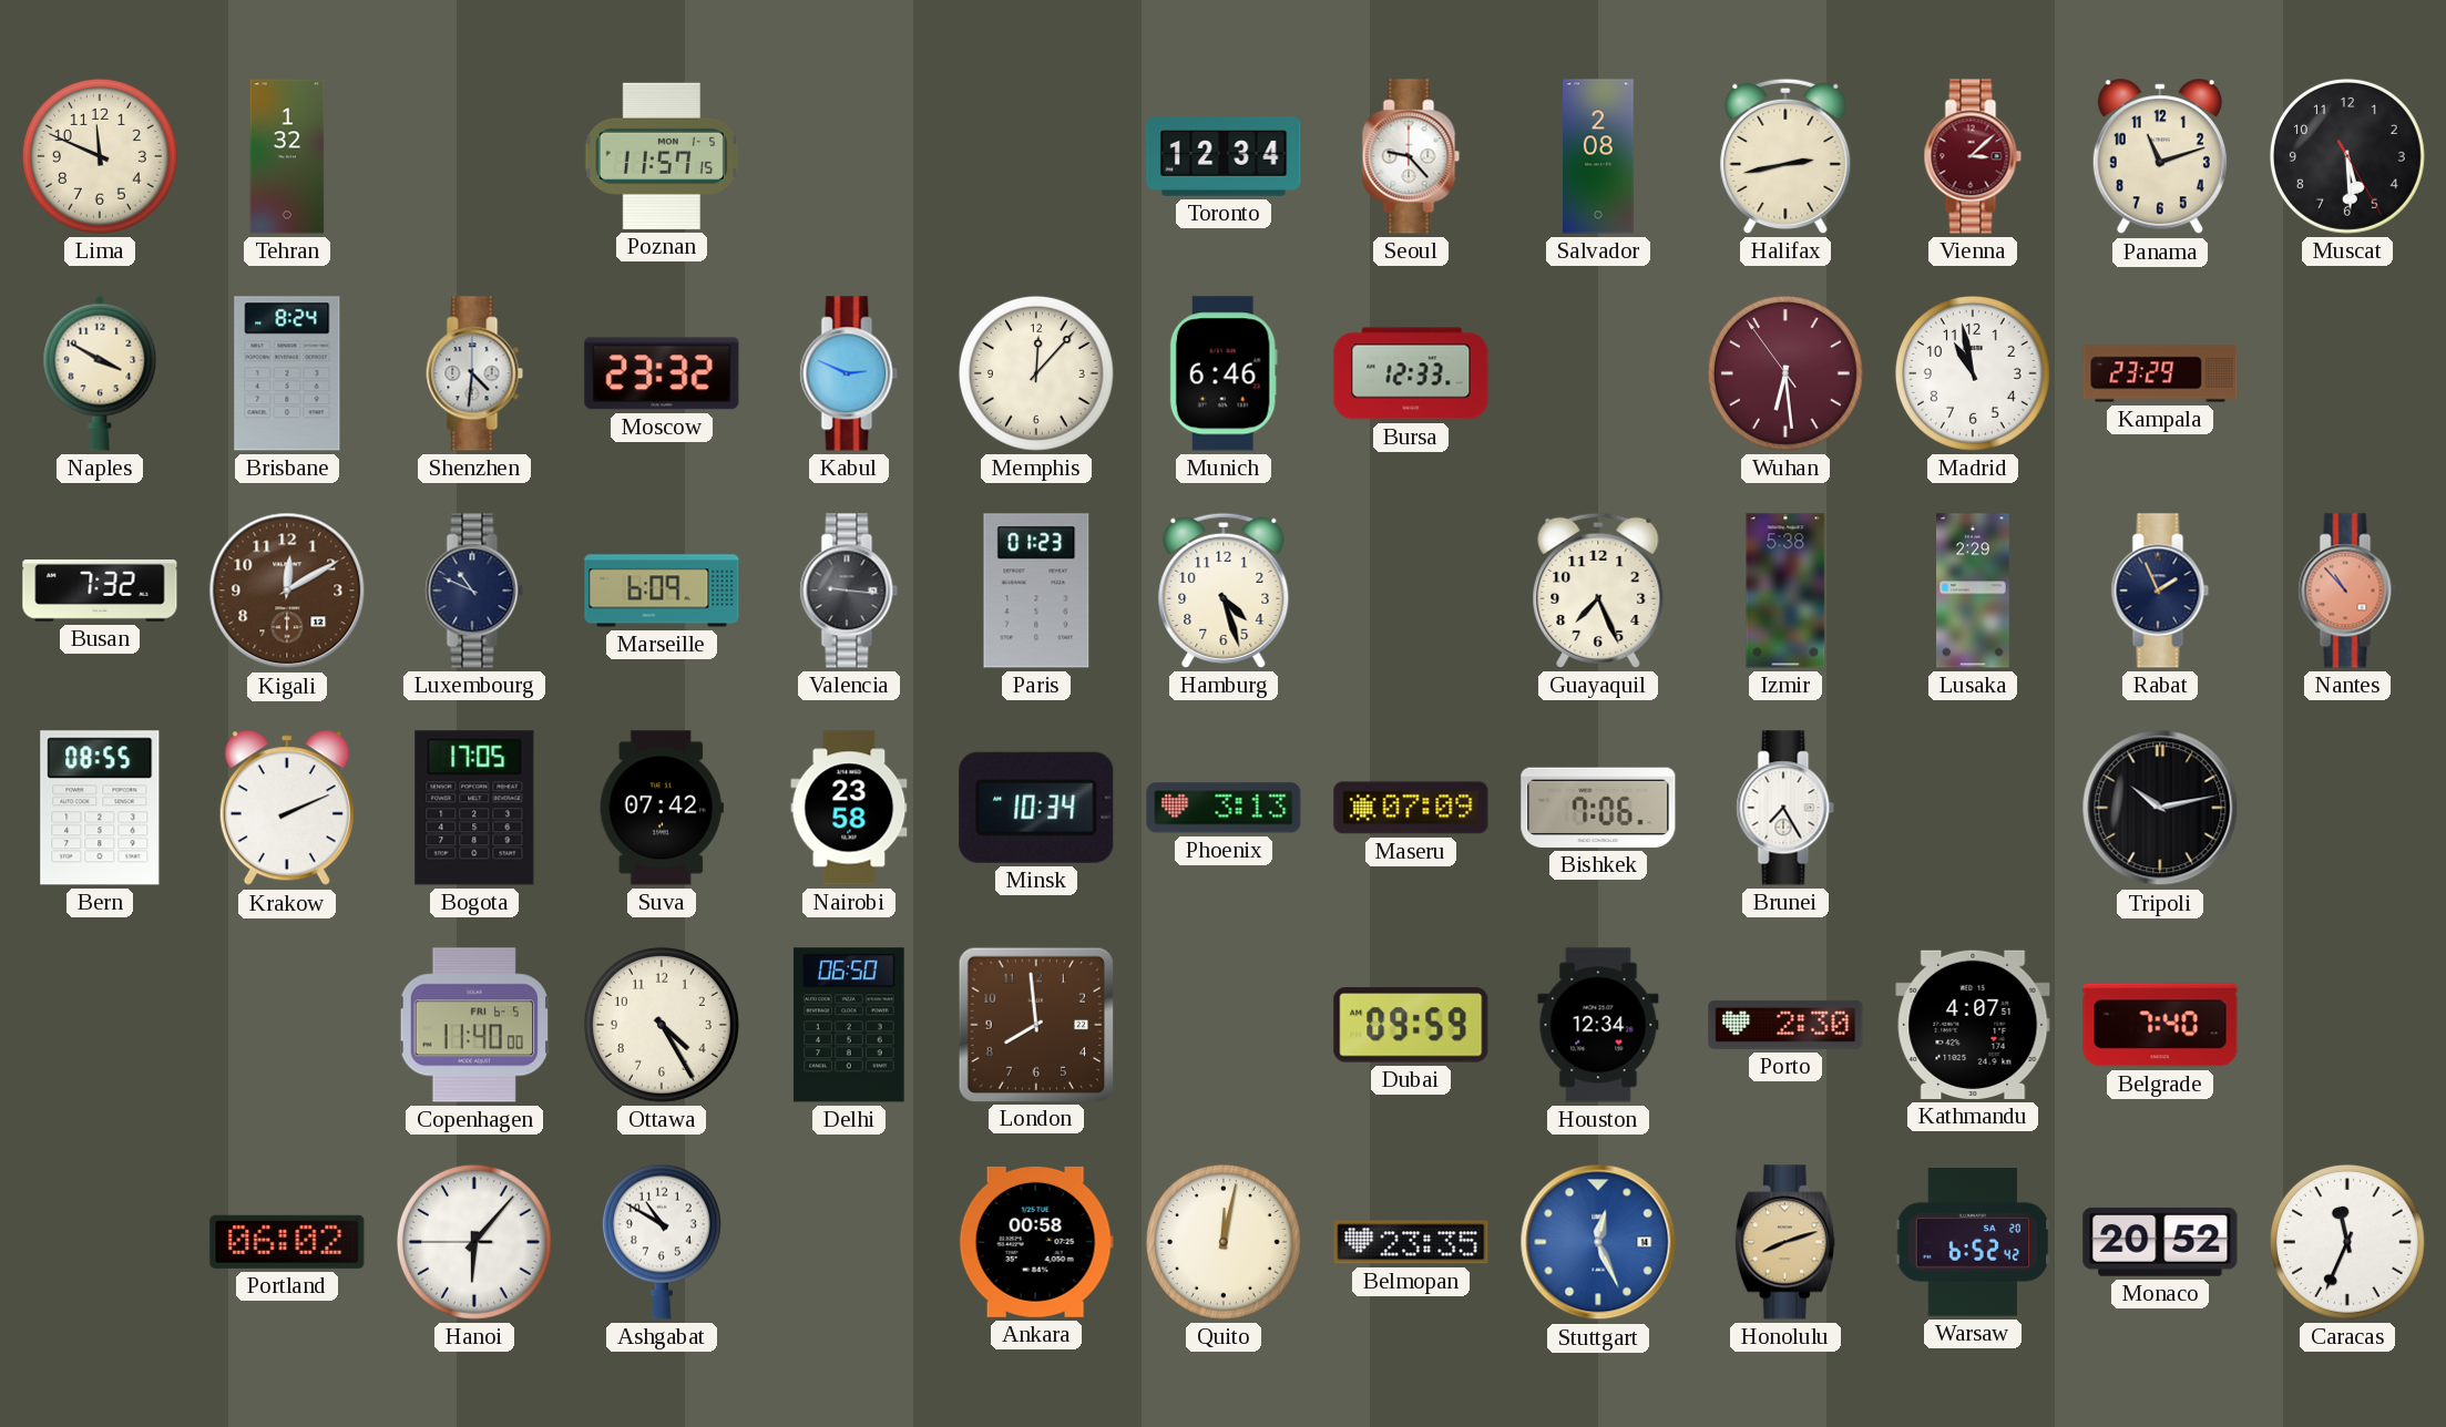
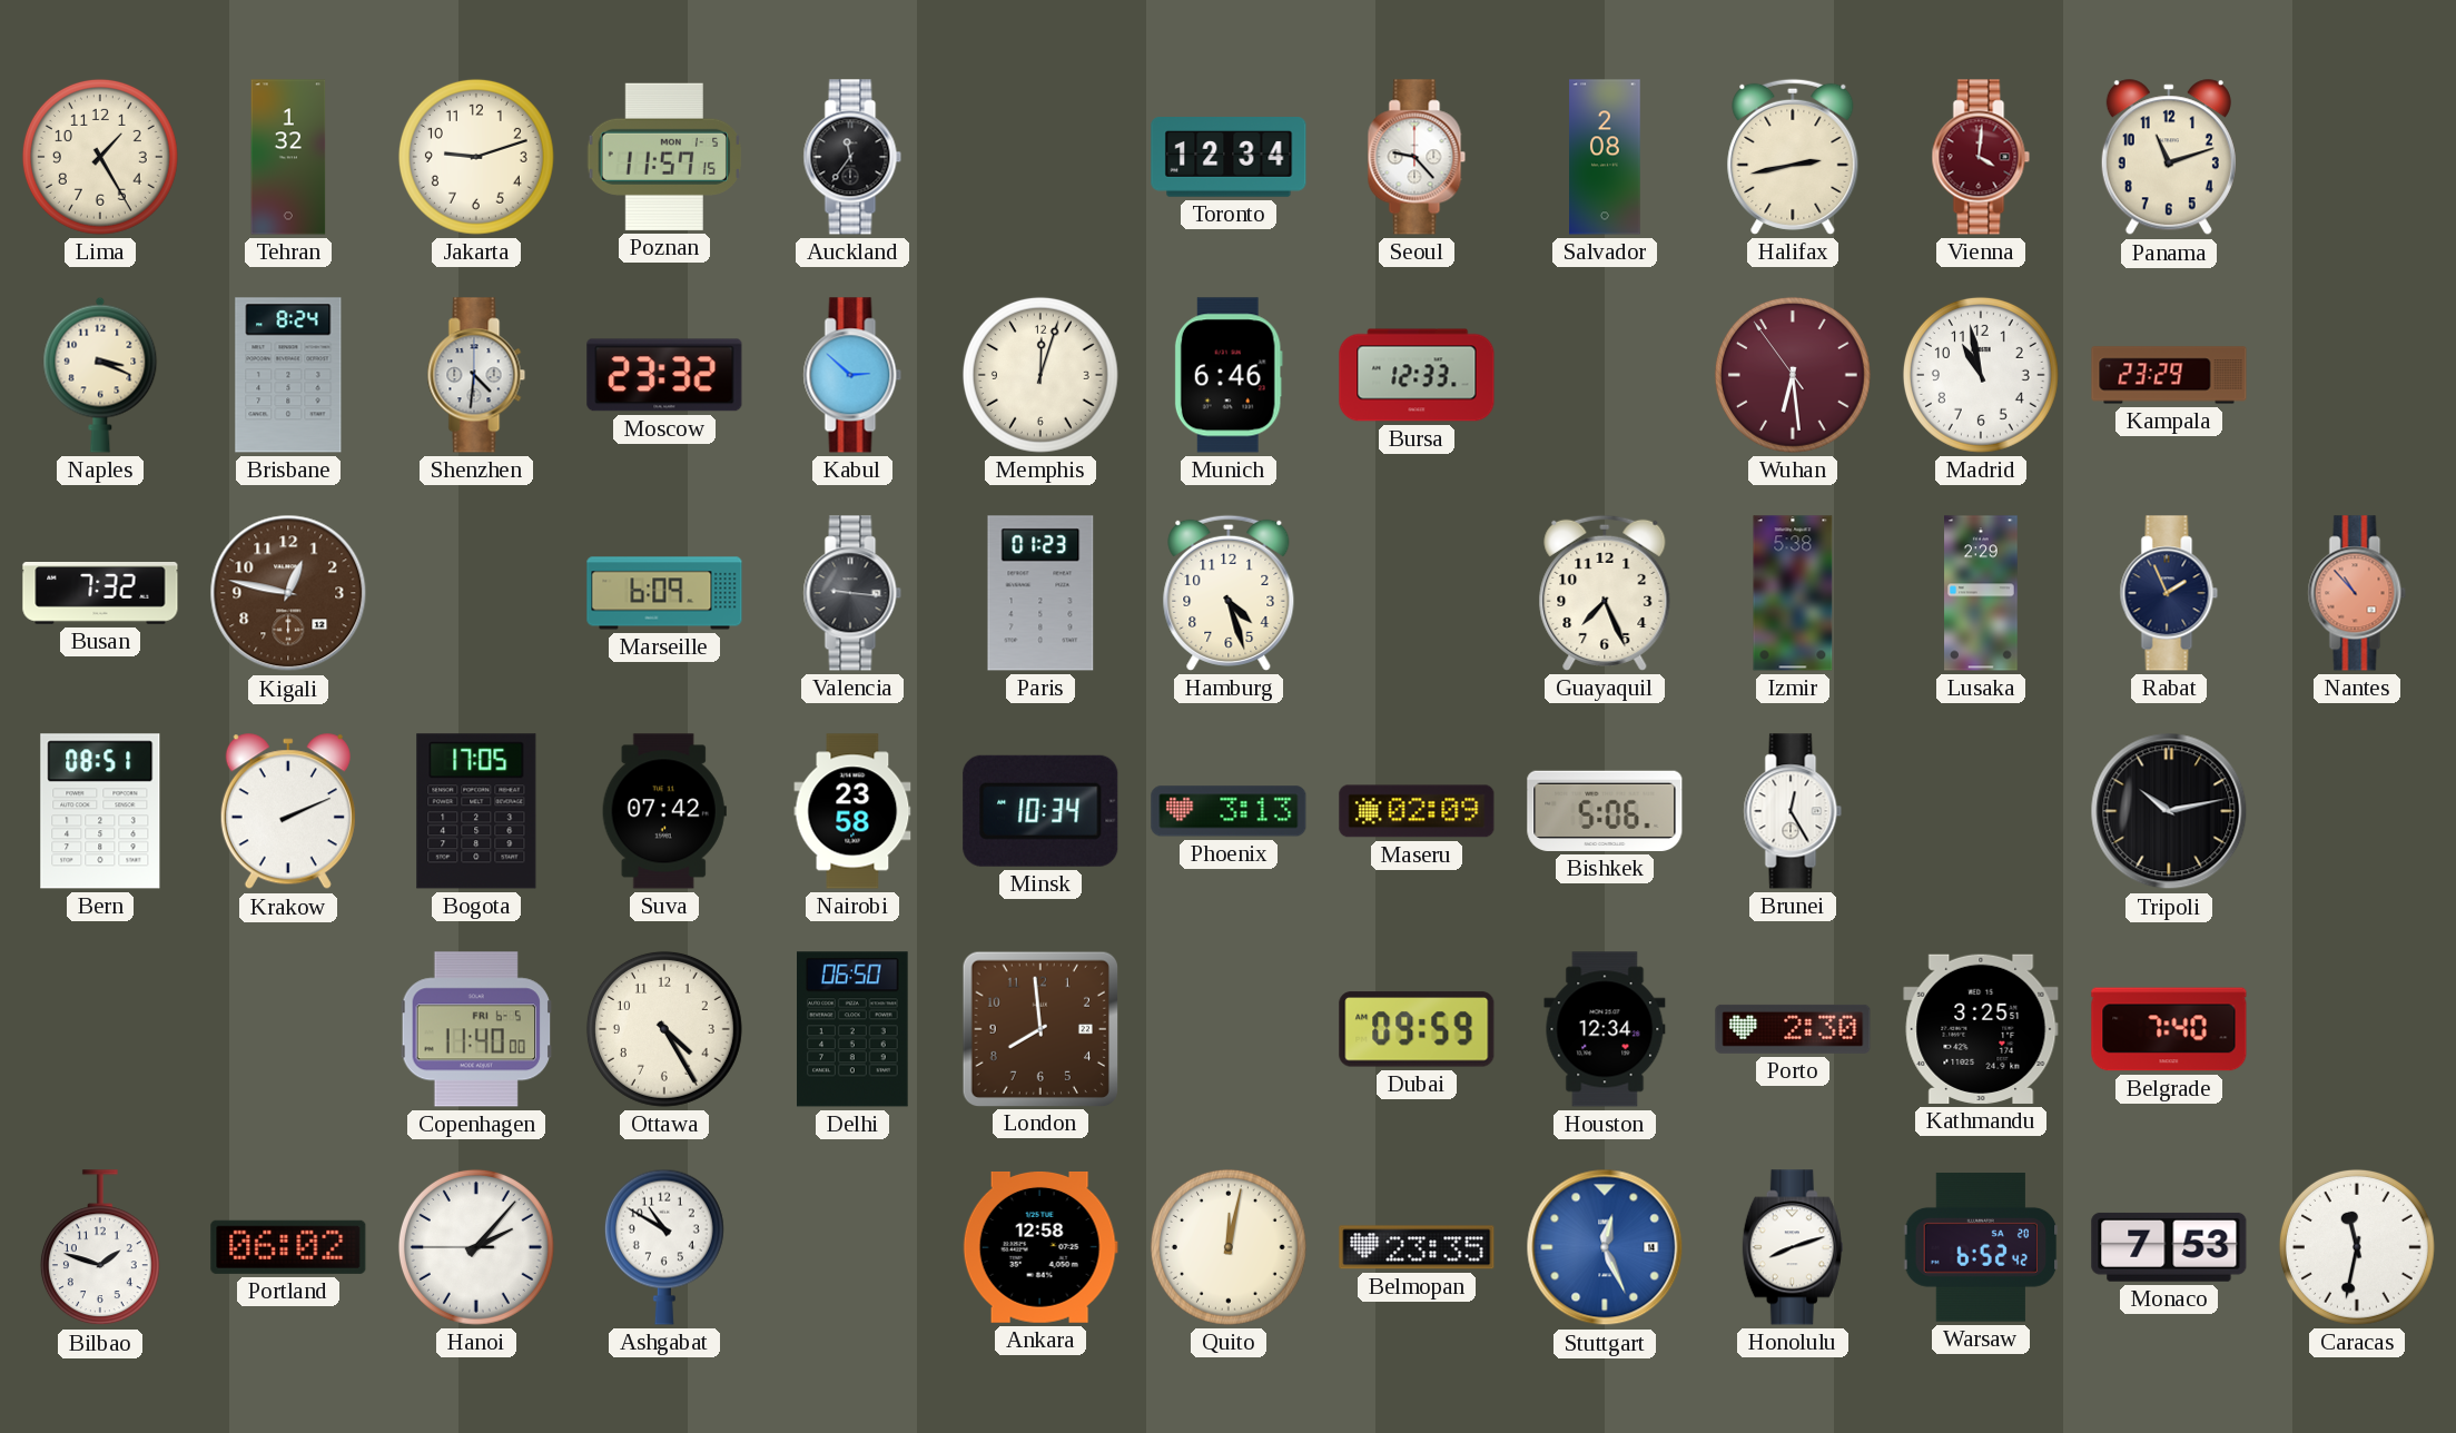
Lima: 11:49 -> 1:25 (100, 157)
Jakarta: none -> 9:12 (476, 157)
Auckland: none -> 11:36 (852, 157)
Vienna: 3:08 -> 4:01 (1981, 157)
Muscat: 5:29 -> none (2347, 156)
Naples: 3:50 -> 3:19 (100, 375)
Kabul: 2:49 -> 2:52 (852, 375)
Memphis: 12:07 -> 12:03 (1040, 375)
Kigali: 12:10 -> 12:47 (288, 593)
Luxembourg: 10:49 -> none (474, 591)
Bern: 08:55 -> 08:51 (100, 811)
Maseru: 07:09 -> 02:09 (1417, 811)
Bishkek: 7:06 -> 5:06 (1605, 811)
Brunei: 7:25 -> 12:25 (1793, 811)
Kathmandu: 4:07 -> 3:25 (1981, 1029)
Bilbao: none -> 1:48 (100, 1248)
Hanoi: 6:06 -> 2:06 (476, 1247)
Ankara: 00:58 -> 12:58 (1040, 1247)
Honolulu dial: champagne -> white (1793, 1247)
Monaco: 20:52 -> 7:53 (2169, 1247)
Caracas: 11:34 -> 11:32 (2357, 1247)
